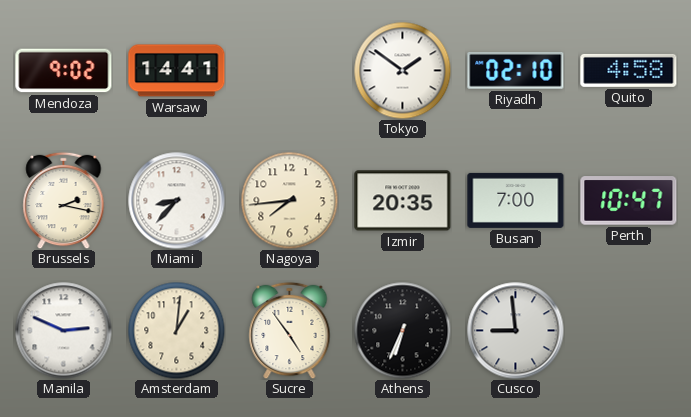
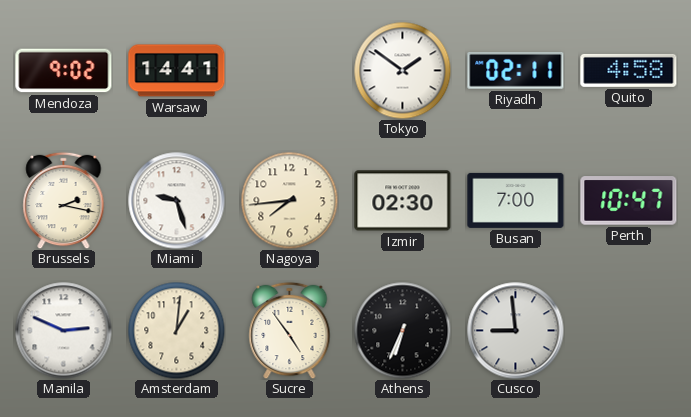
Riyadh: 02:10 -> 02:11 (516, 71)
Miami: 8:37 -> 9:27 (177, 201)
Izmir: 20:35 -> 02:30 (403, 201)
